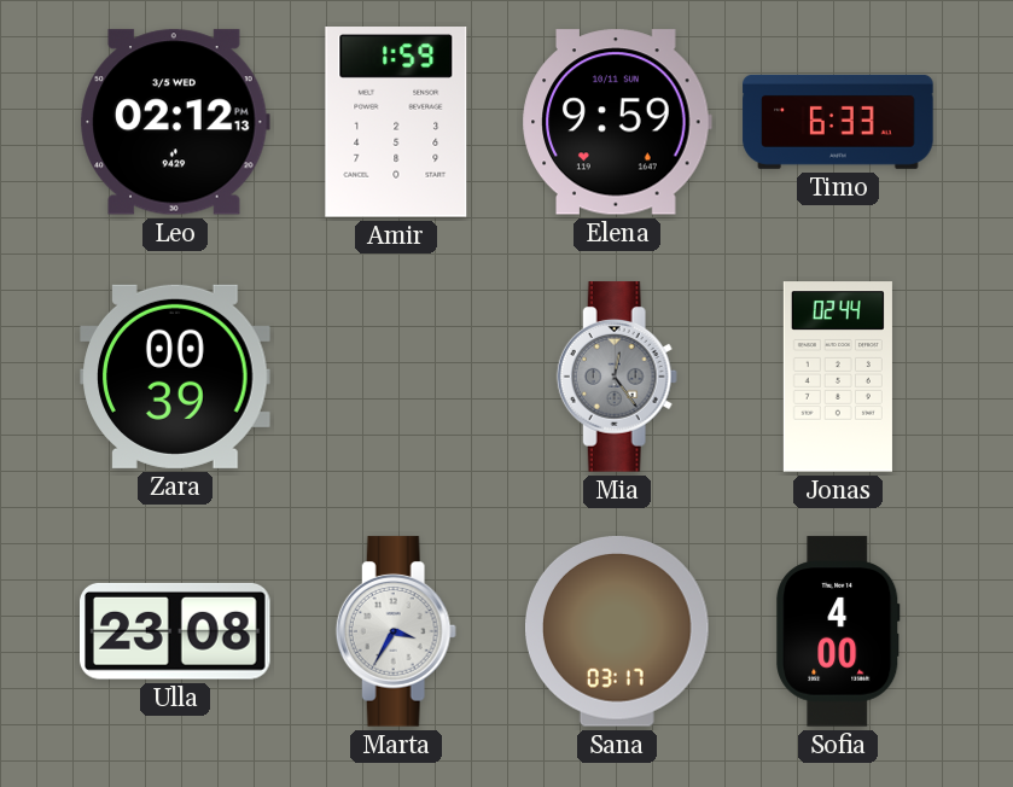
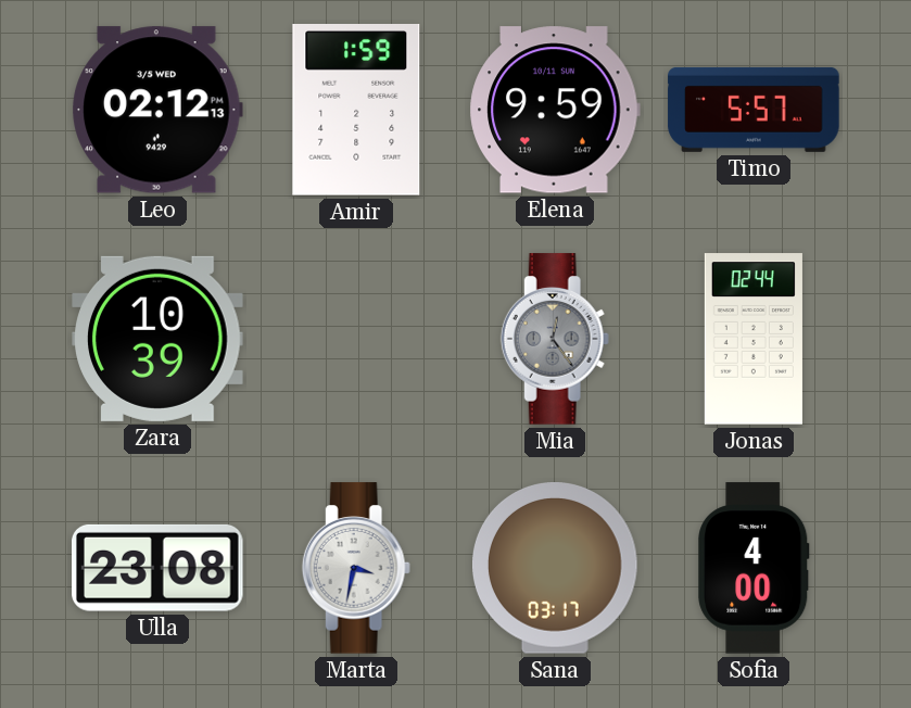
Timo: 6:33 -> 5:57 (754, 110)
Zara: 00:39 -> 10:39 (157, 339)
Marta: 3:35 -> 3:32 (356, 568)
